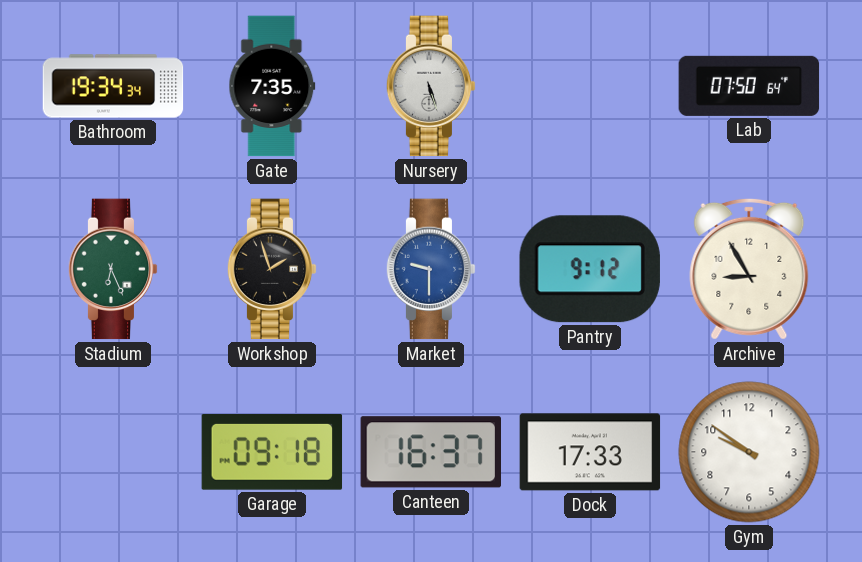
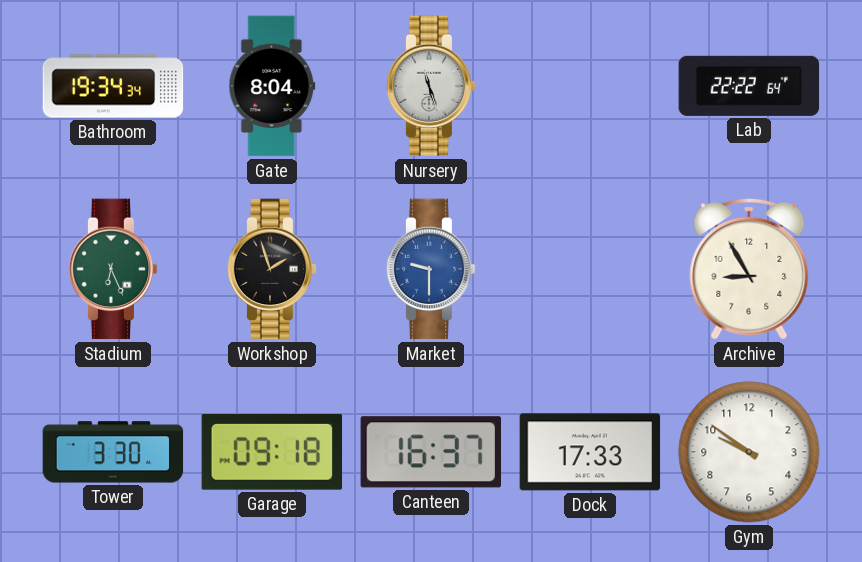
Gate: 7:35 -> 8:04 (272, 86)
Nursery: 5:27 -> 11:27 (431, 86)
Lab: 07:50 -> 22:22 (749, 86)
Pantry: 9:12 -> none (590, 269)
Tower: none -> 3:30 (113, 452)
